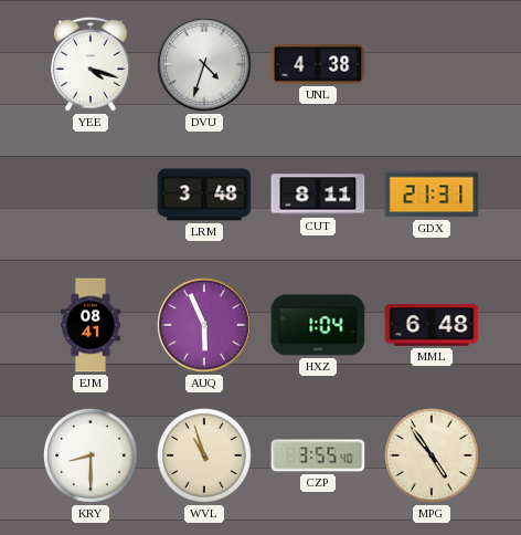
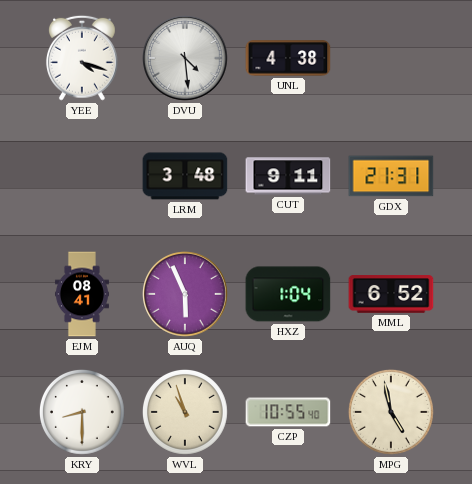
DVU: 4:33 -> 4:29 (185, 58)
CUT: 8:11 -> 9:11 (288, 176)
MML: 6:48 -> 6:52 (391, 294)
CZP: 3:55 -> 10:55 (288, 412)
MPG: 4:54 -> 4:58 (391, 412)
